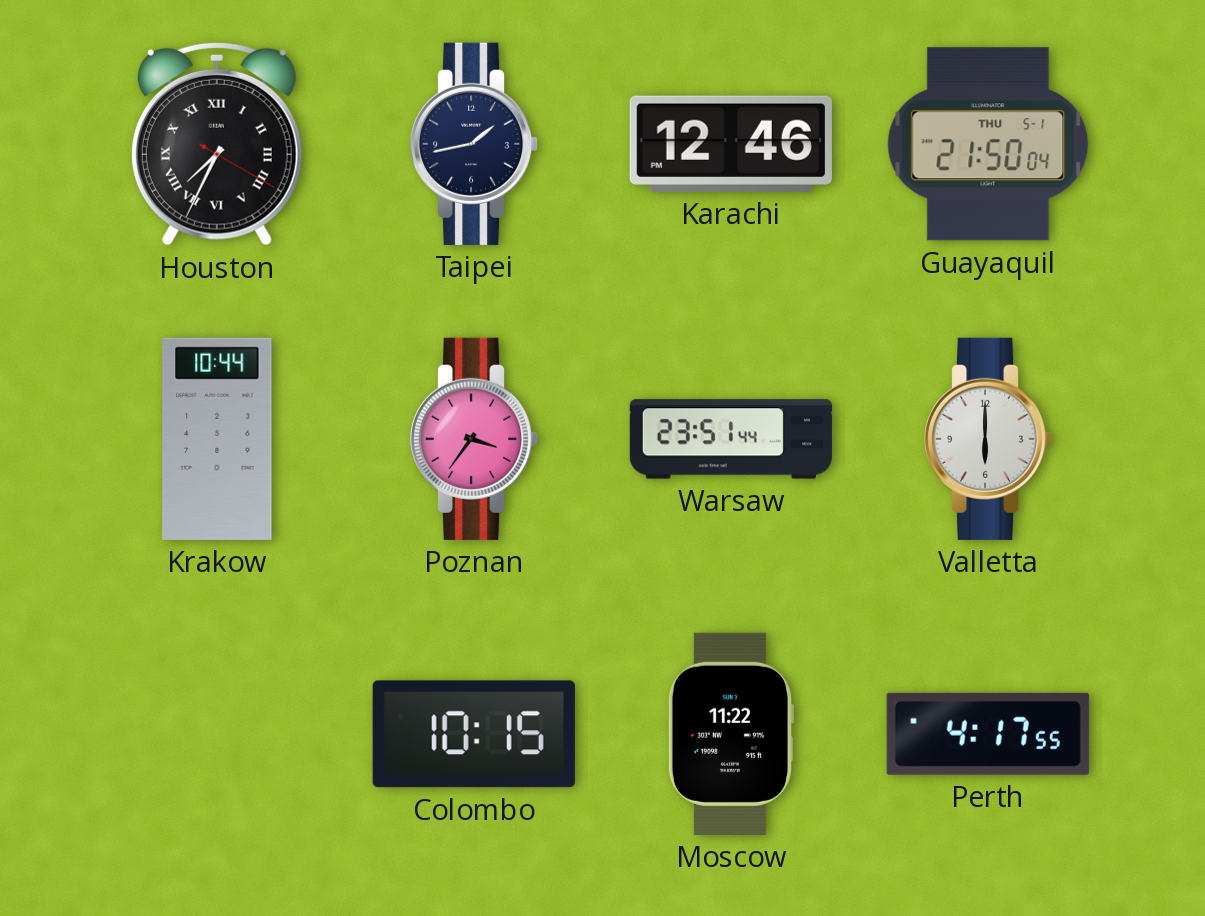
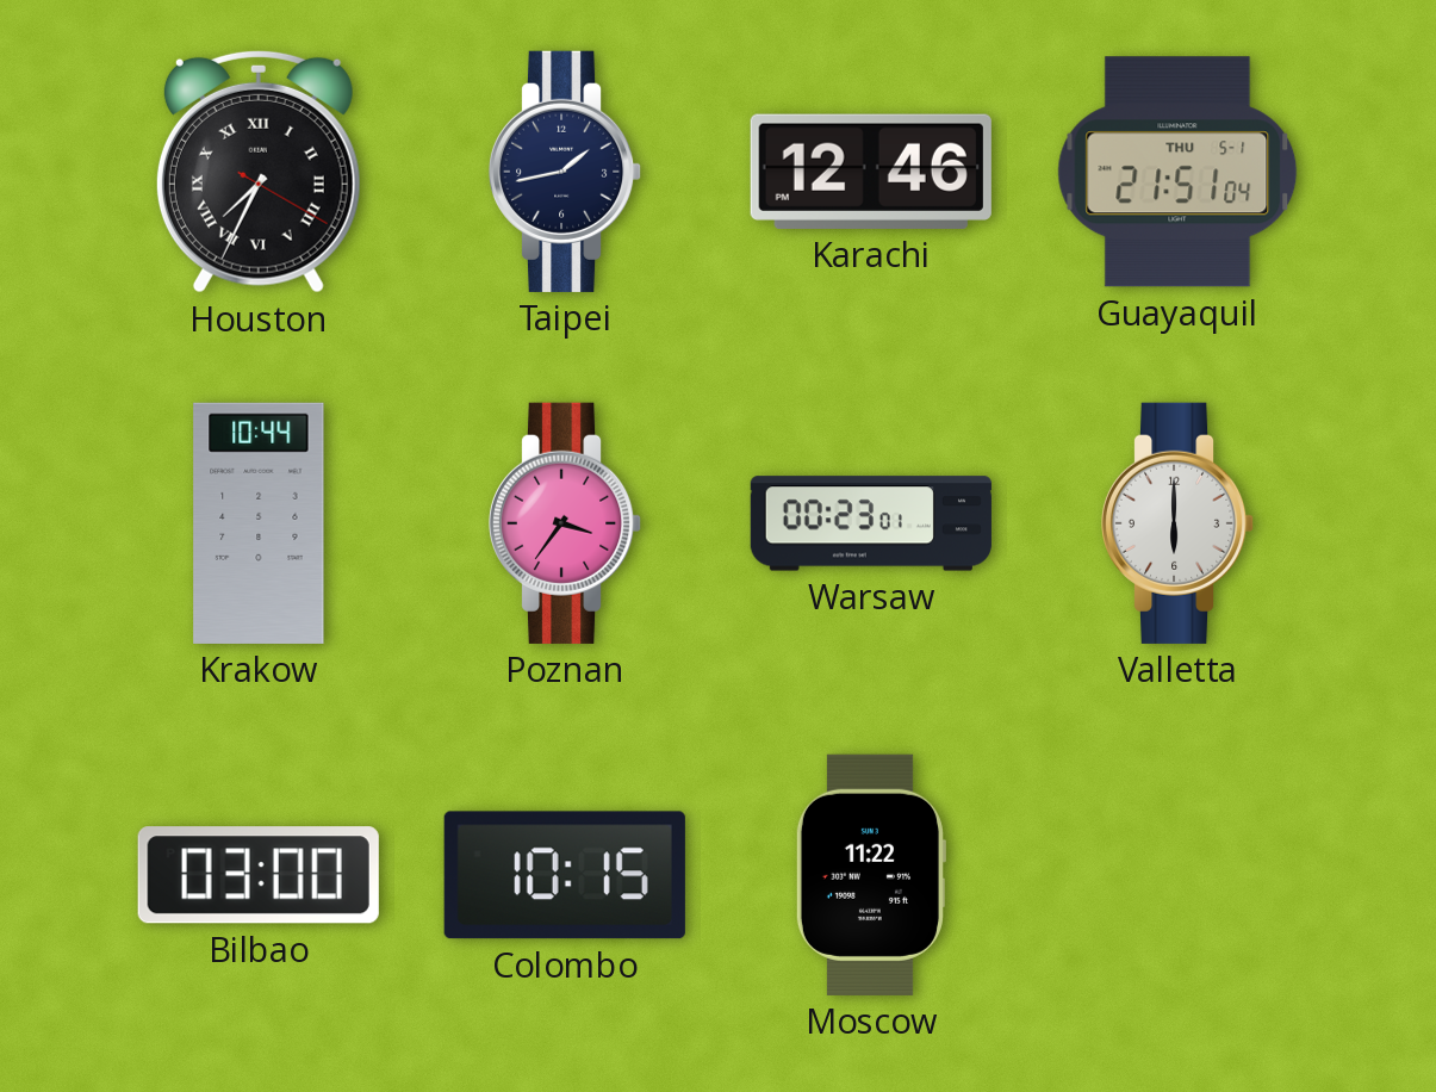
Guayaquil: 21:50 -> 21:51 (1177, 172)
Warsaw: 23:51 -> 00:23 (871, 523)
Bilbao: none -> 03:00 (259, 875)
Perth: 4:17 -> none (988, 734)
